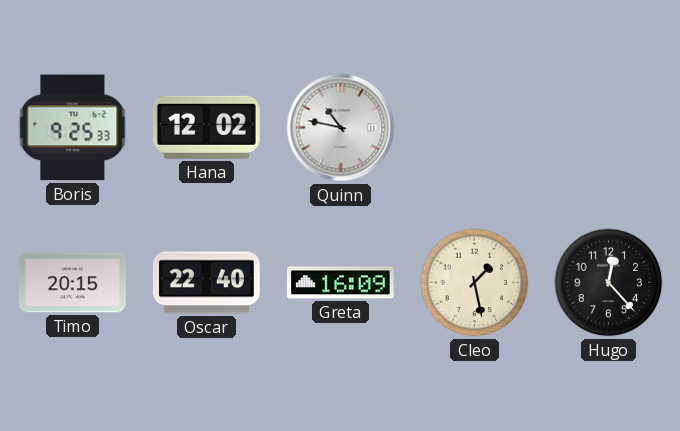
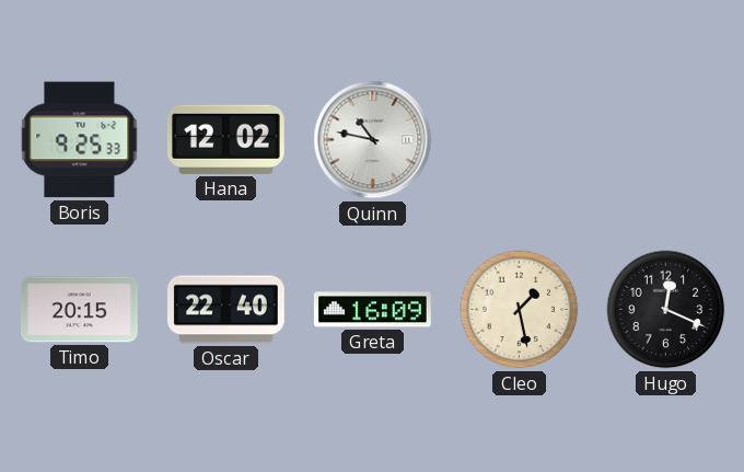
Hugo: 12:23 -> 12:19 (666, 310)
